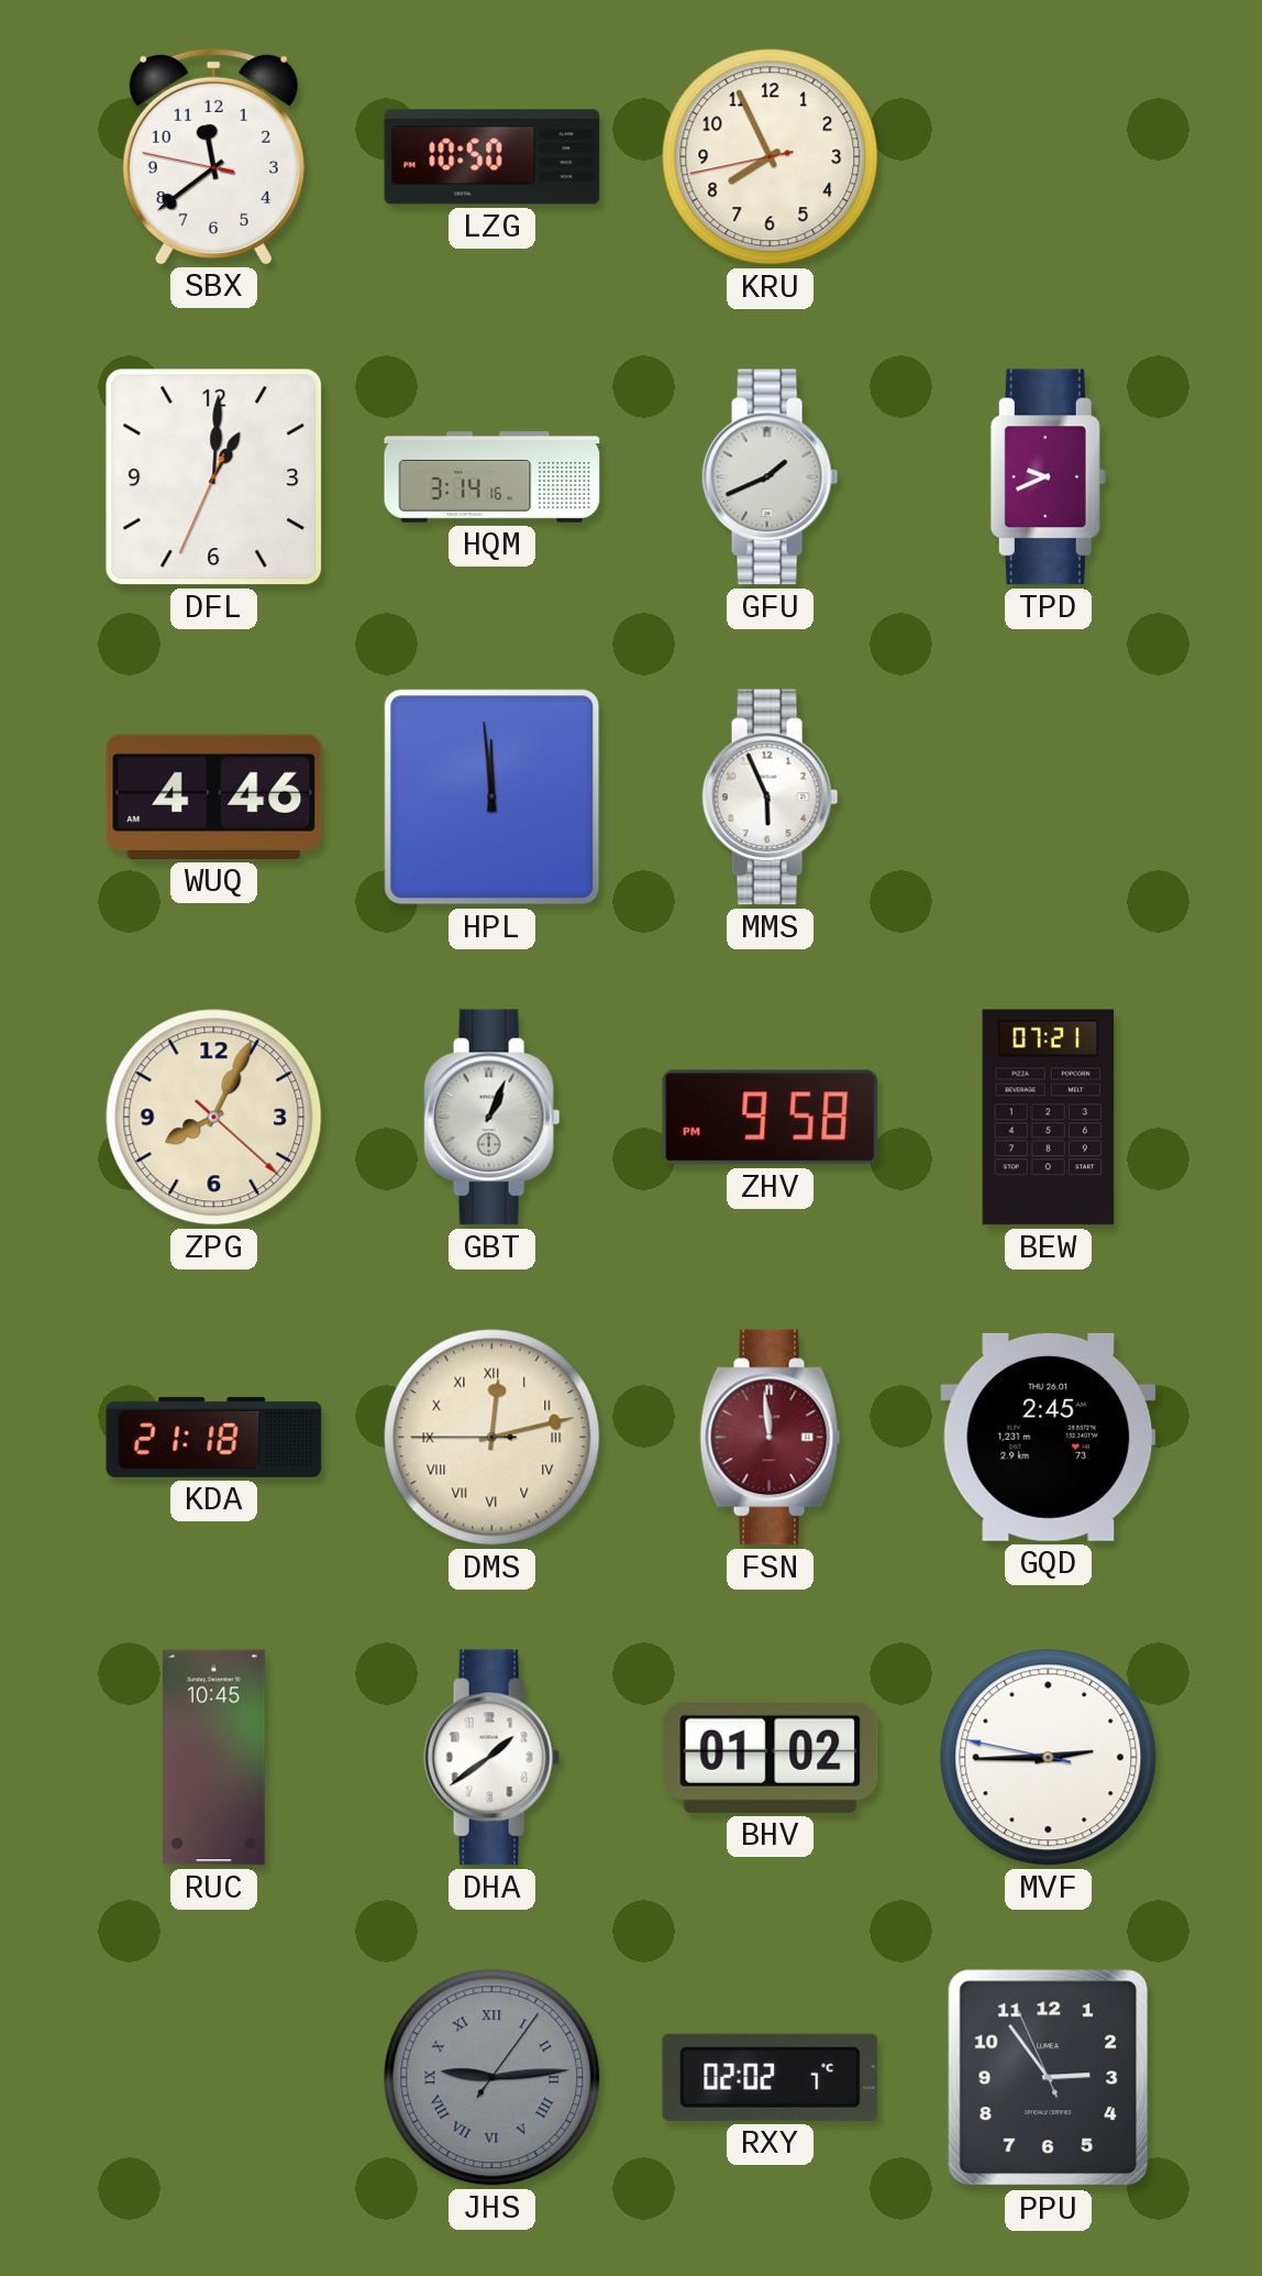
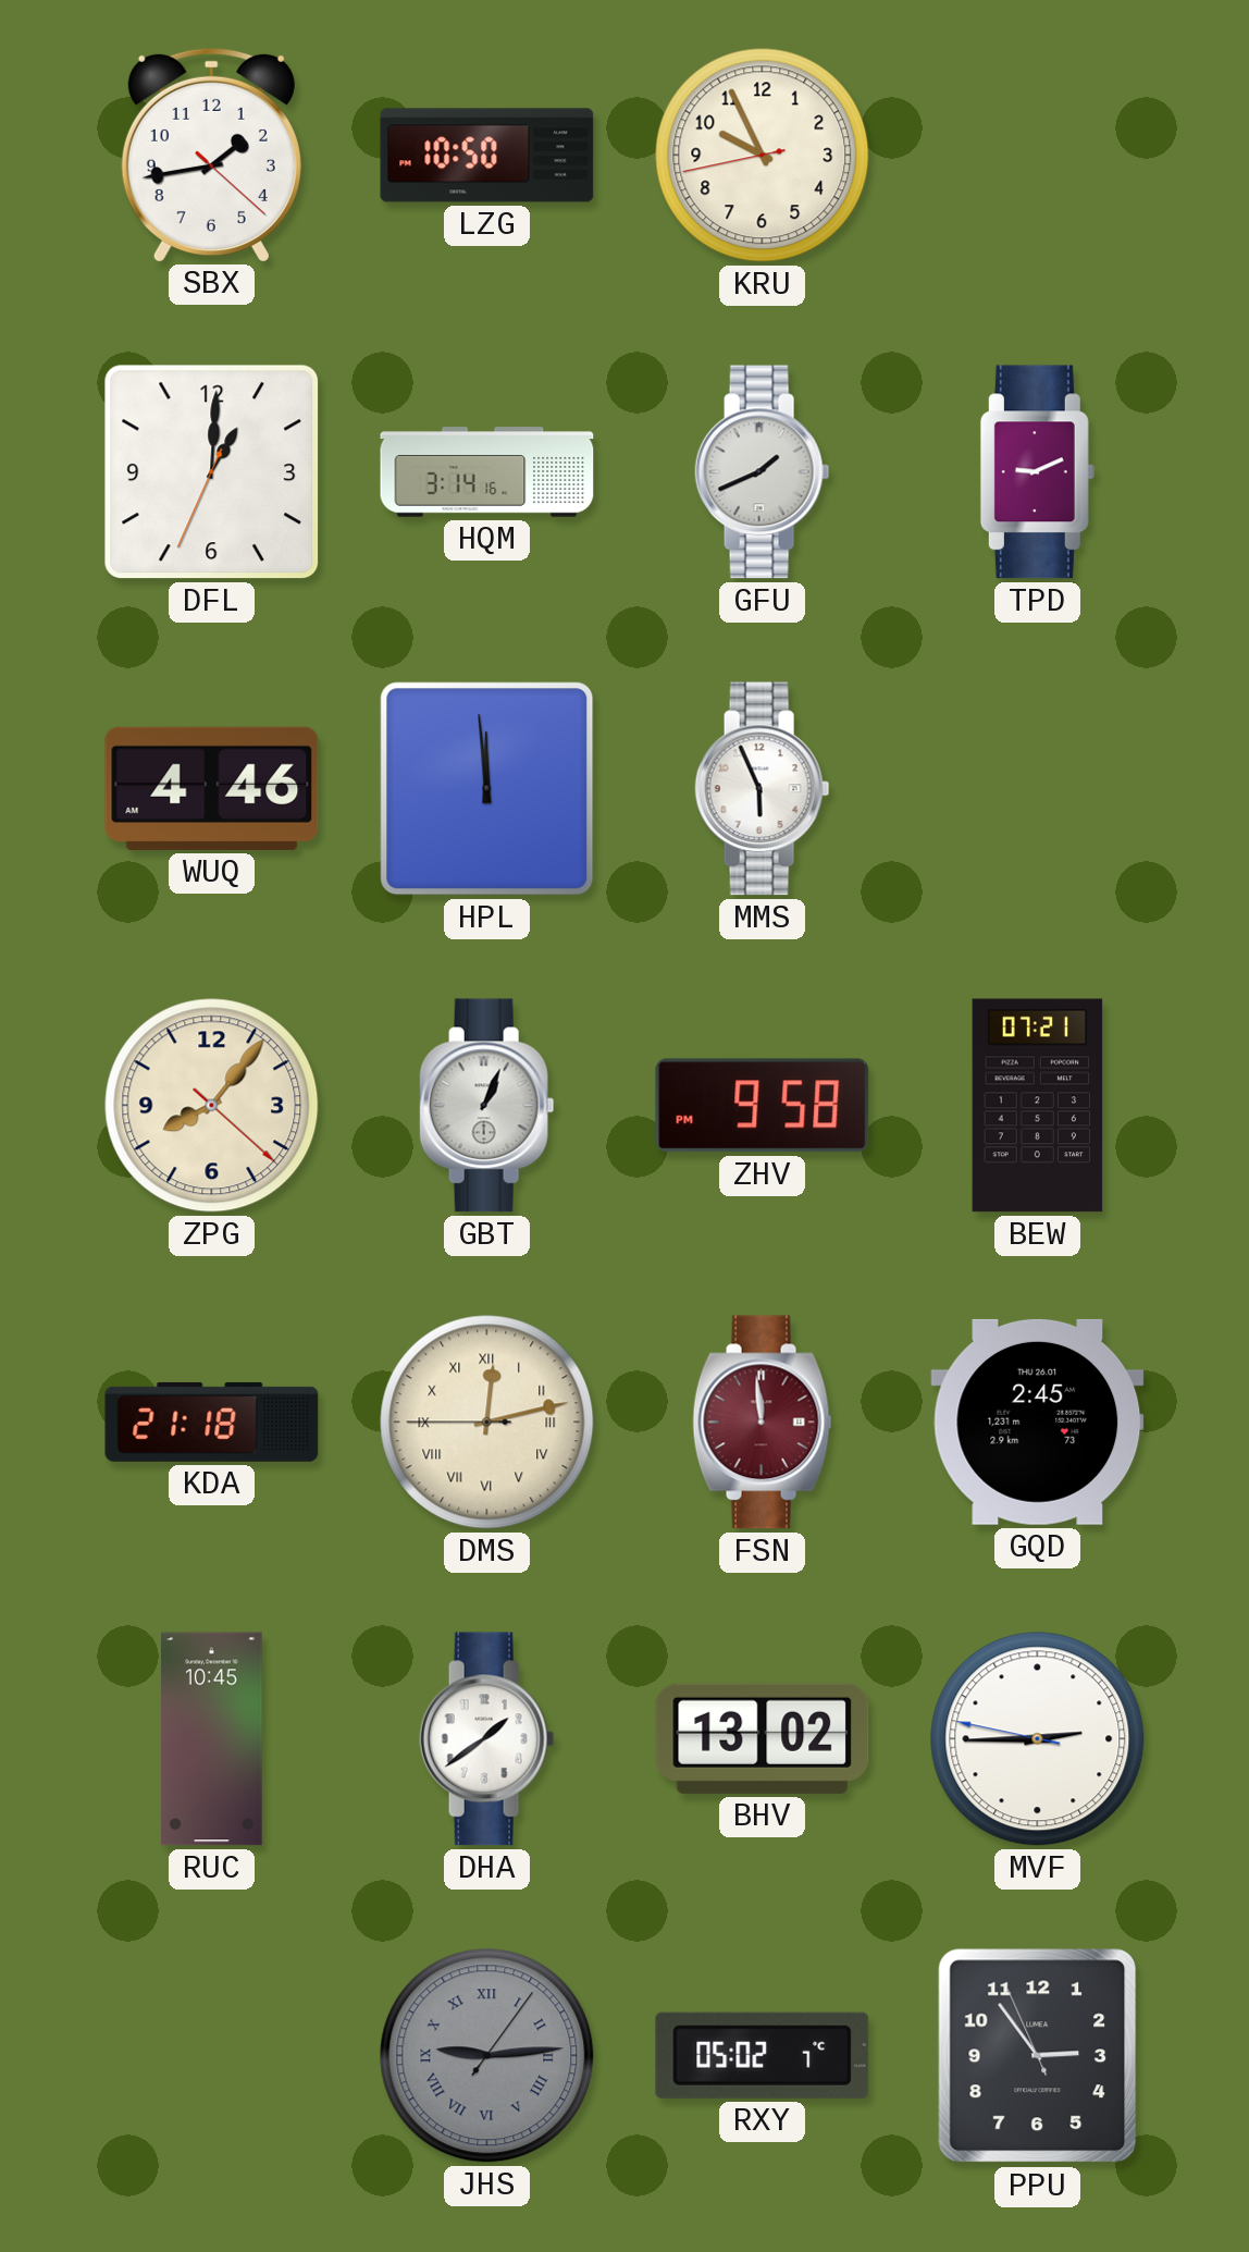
SBX: 11:38 -> 1:43 (211, 155)
KRU: 7:55 -> 9:55 (763, 156)
TPD: 9:41 -> 9:11 (1037, 472)
ZPG: 8:04 -> 8:06 (212, 1106)
BHV: 01:02 -> 13:02 (763, 1738)
RXY: 02:02 -> 05:02 (763, 2055)
